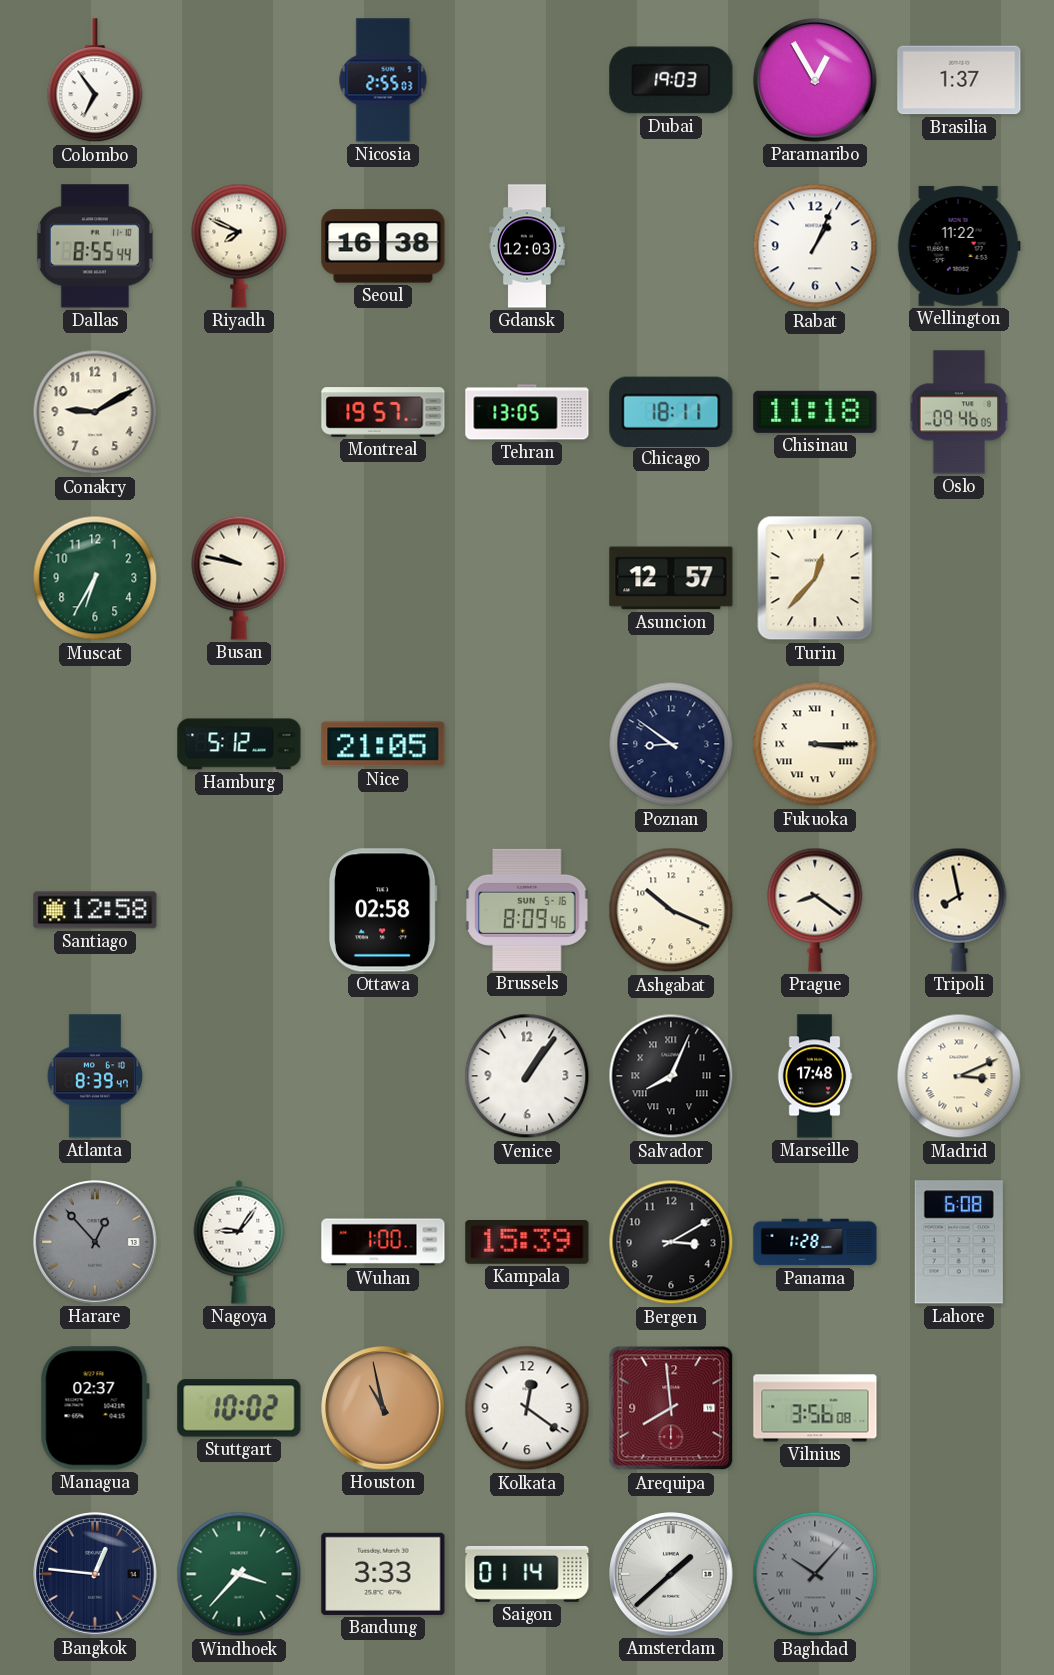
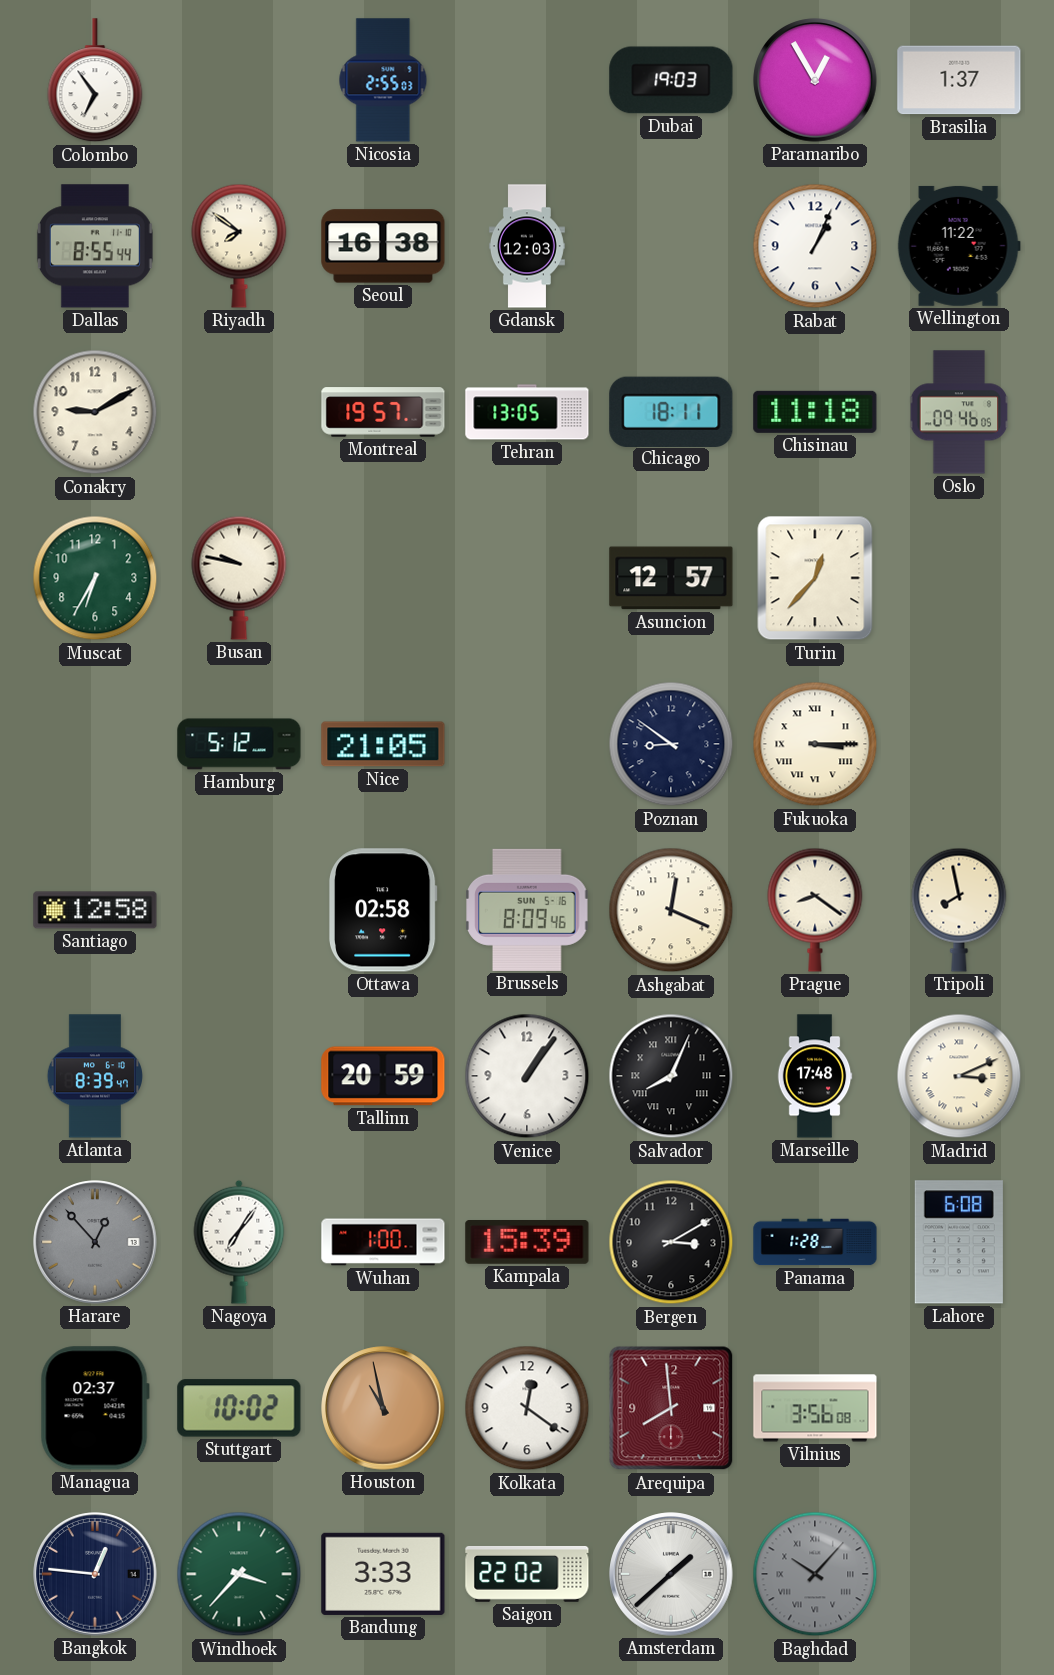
Riyadh: 7:49 -> 7:51 (239, 246)
Ashgabat: 10:19 -> 12:19 (671, 910)
Tallinn: none -> 20:59 (383, 1076)
Nagoya: 9:06 -> 7:06 (239, 1242)
Saigon: 01:14 -> 22:02 (527, 1574)
